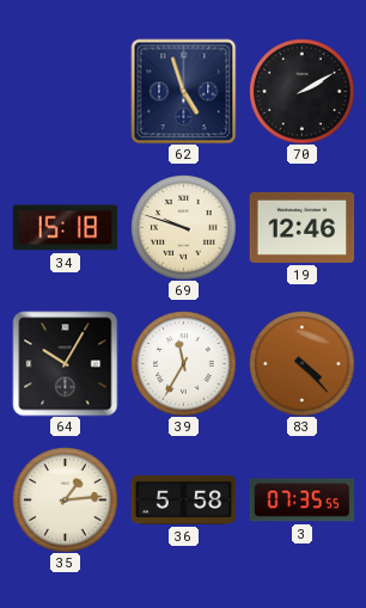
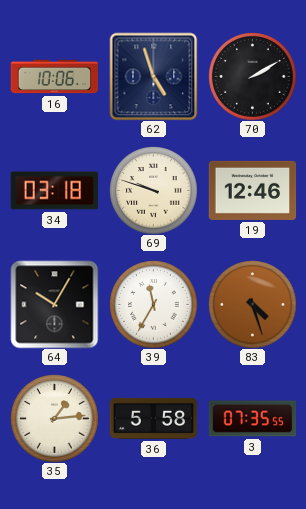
16: none -> 10:06 (54, 77)
34: 15:18 -> 03:18 (54, 191)
83: 4:23 -> 4:27 (252, 304)
